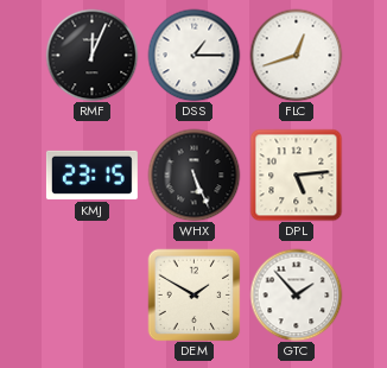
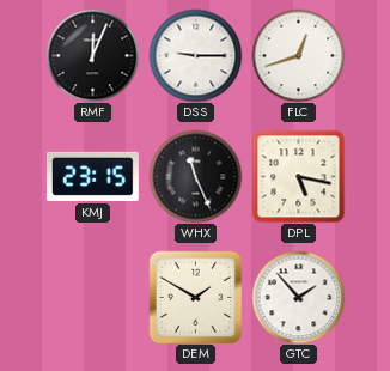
DSS: 1:15 -> 9:15 (195, 55)
WHX: 5:26 -> 11:26 (195, 176)
DPL: 5:14 -> 5:17 (298, 176)
